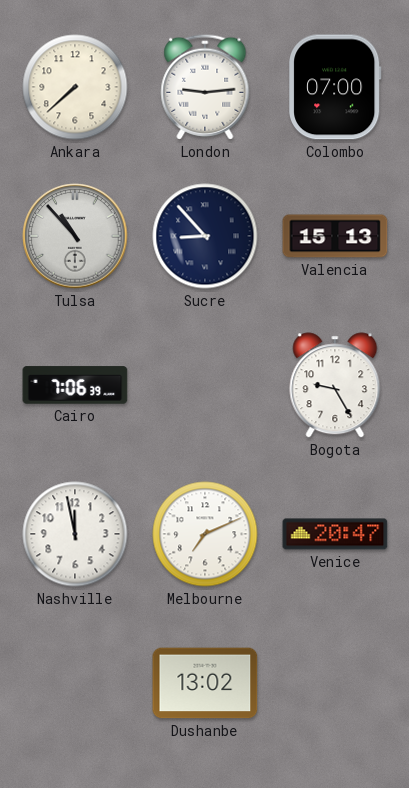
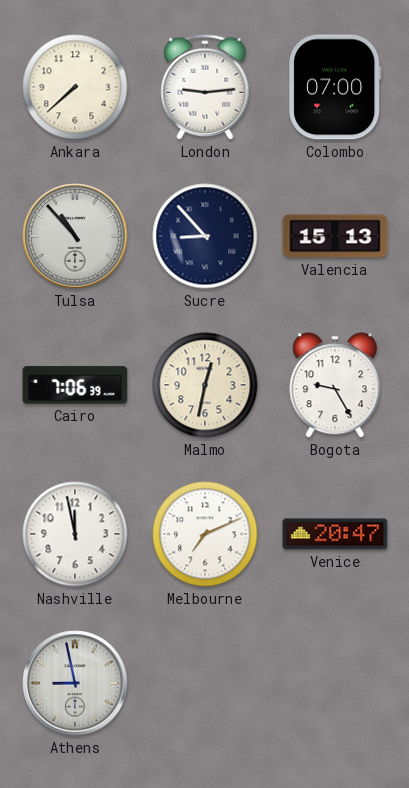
Malmo: none -> 12:32 (205, 385)
Athens: none -> 8:58 (75, 683)
Dushanbe: 13:02 -> none (205, 683)
